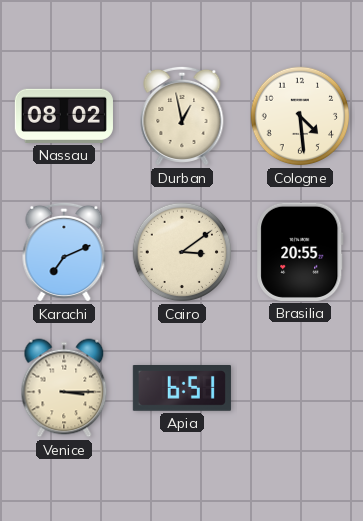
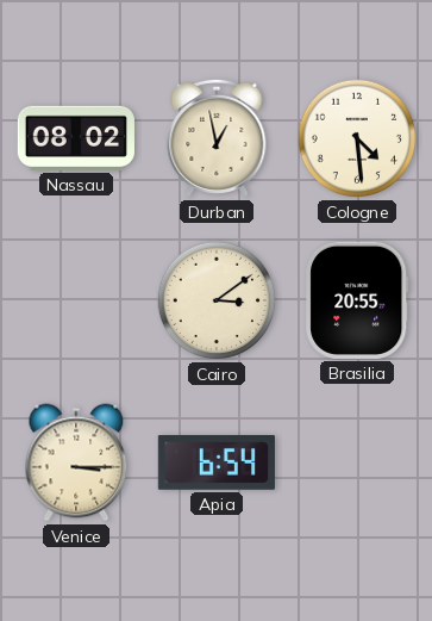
Karachi: 7:11 -> none (64, 252)
Apia: 6:51 -> 6:54 (217, 464)
